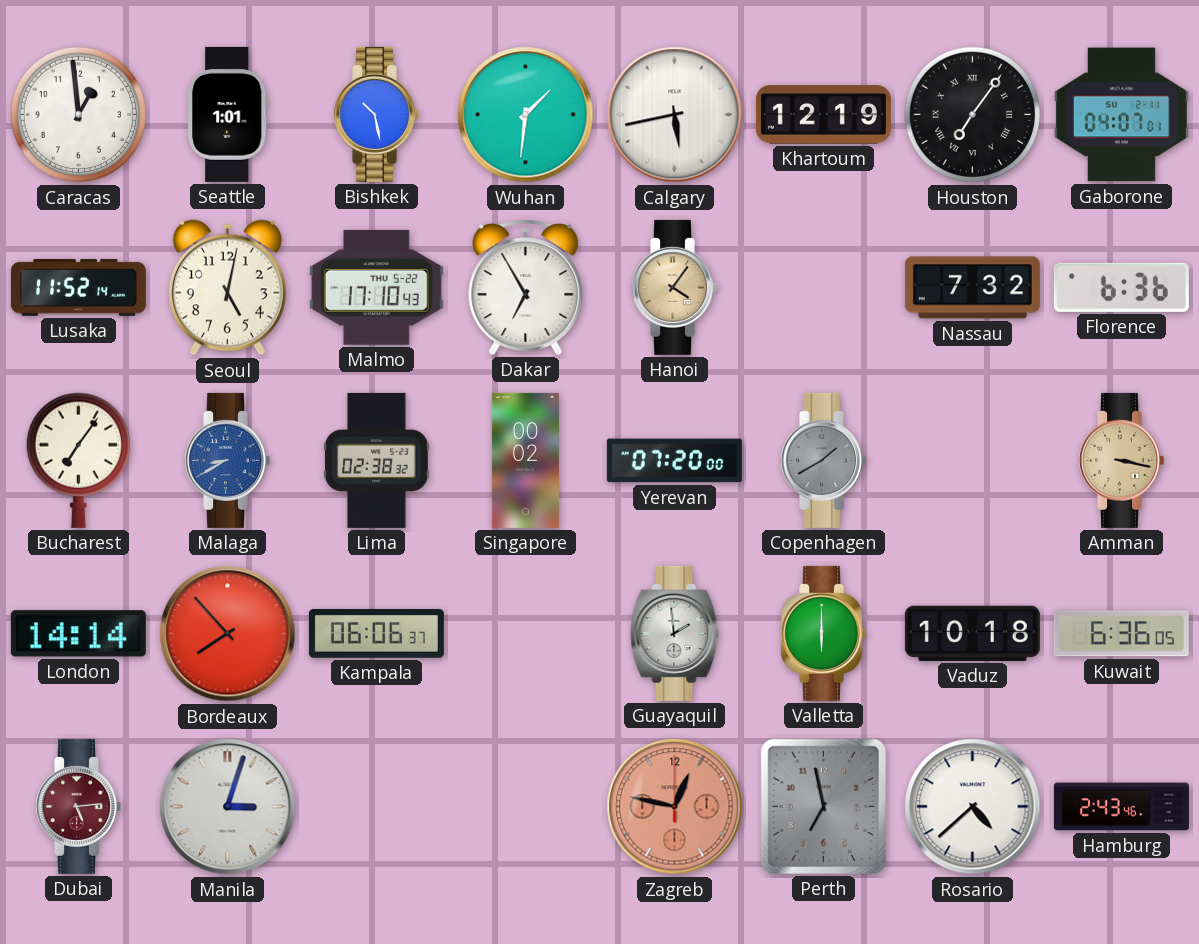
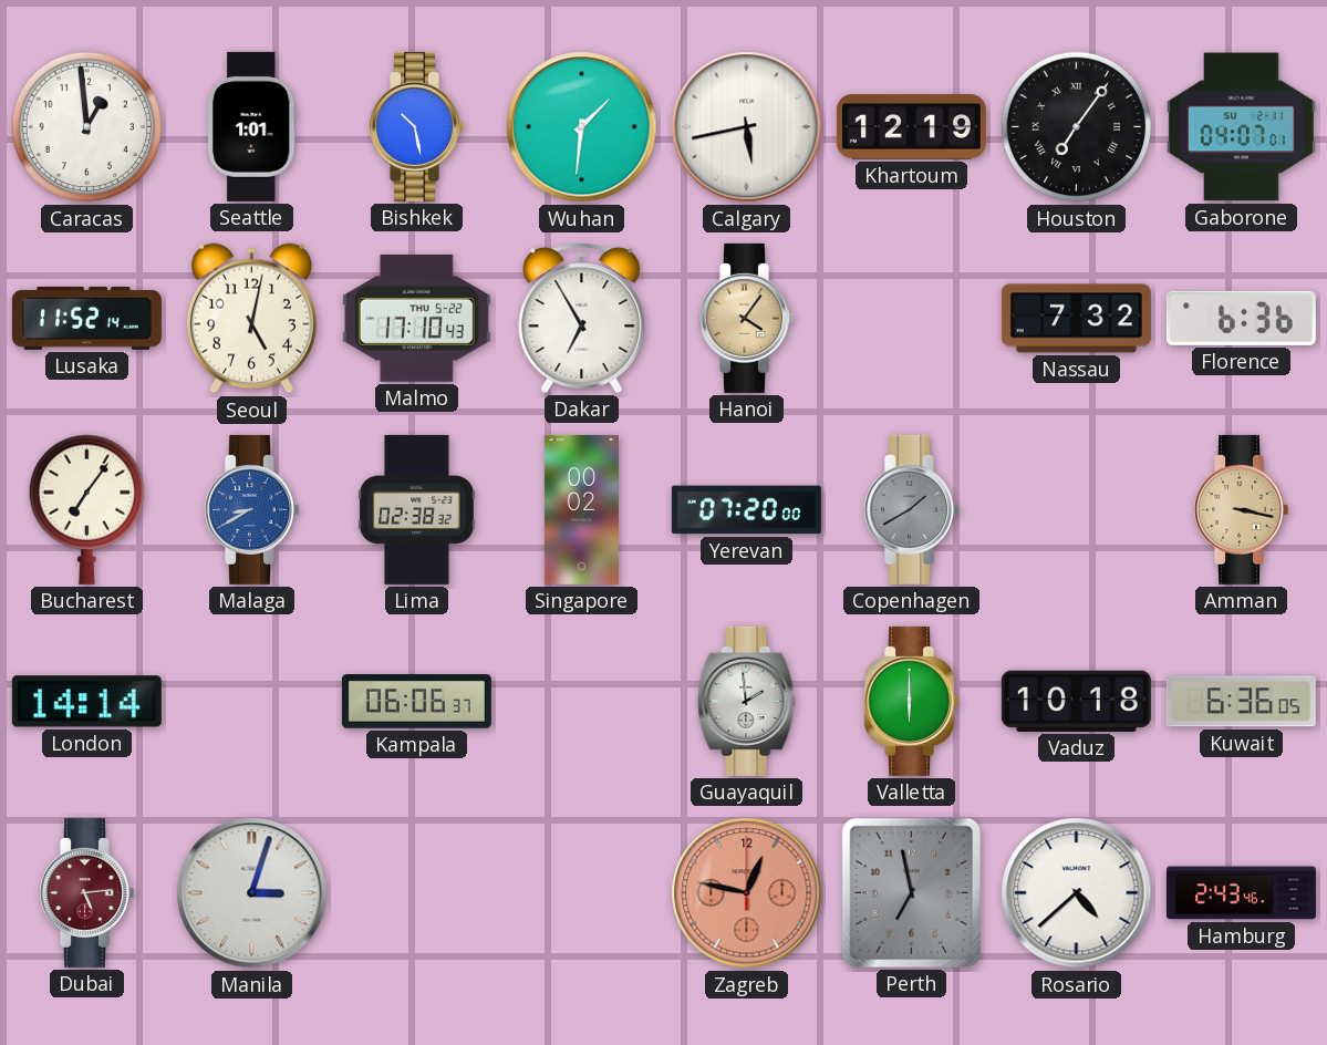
Bordeaux: 7:53 -> none (228, 634)
